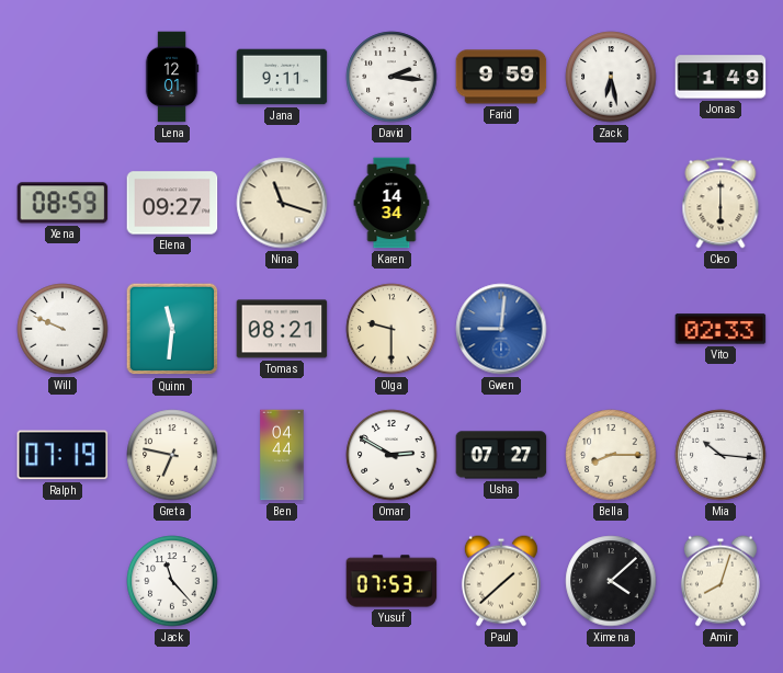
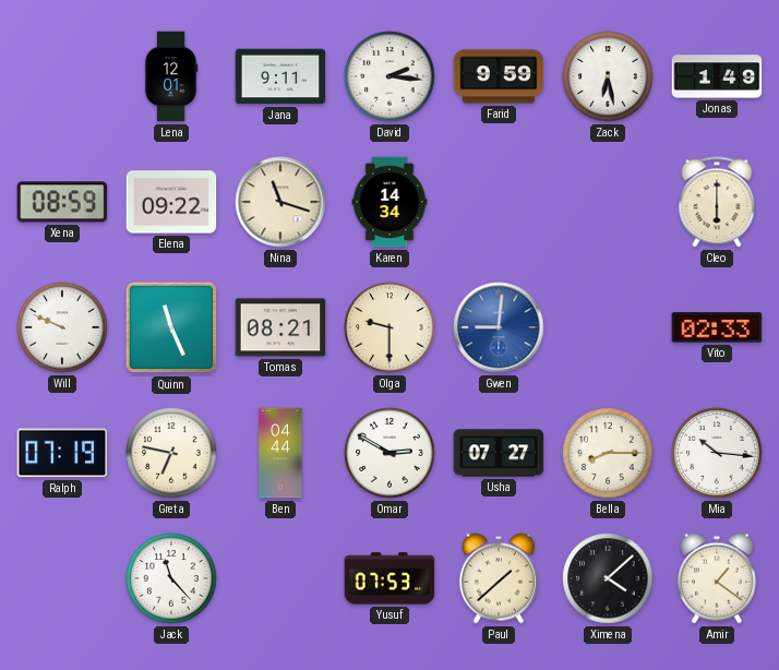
Elena: 09:27 -> 09:22 (171, 202)
Quinn: 11:31 -> 11:26 (171, 327)
Amir: 8:03 -> 1:21 (717, 578)
